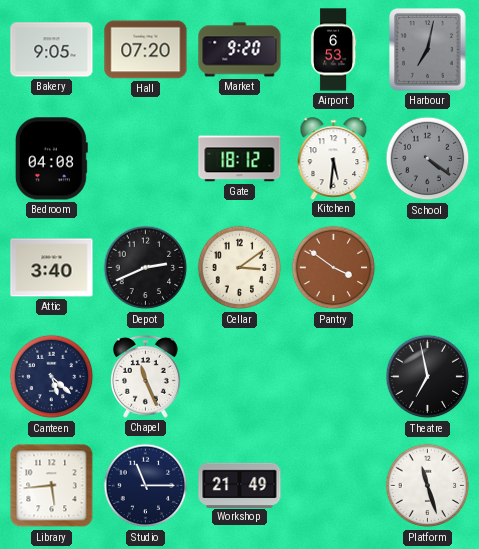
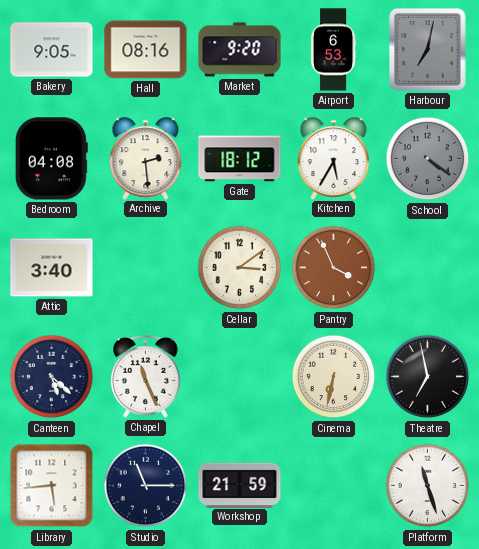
Hall: 07:20 -> 08:16 (146, 50)
Archive: none -> 2:29 (146, 158)
Kitchen: 5:31 -> 5:35 (334, 158)
Depot: 2:41 -> none (146, 268)
Pantry: 3:51 -> 3:56 (334, 268)
Cinema: none -> 6:32 (334, 377)
Workshop: 21:49 -> 21:59 (240, 485)
